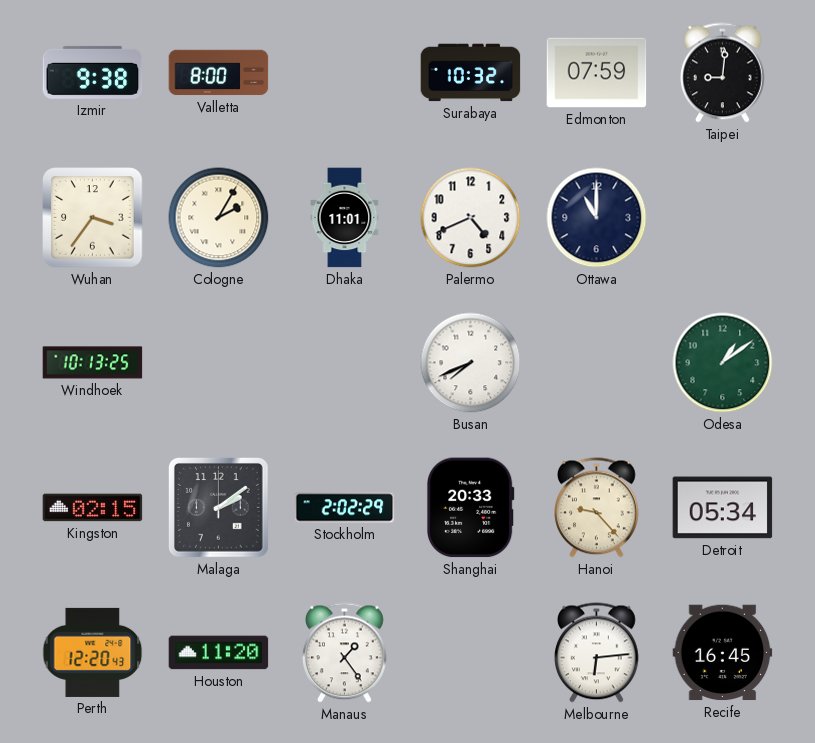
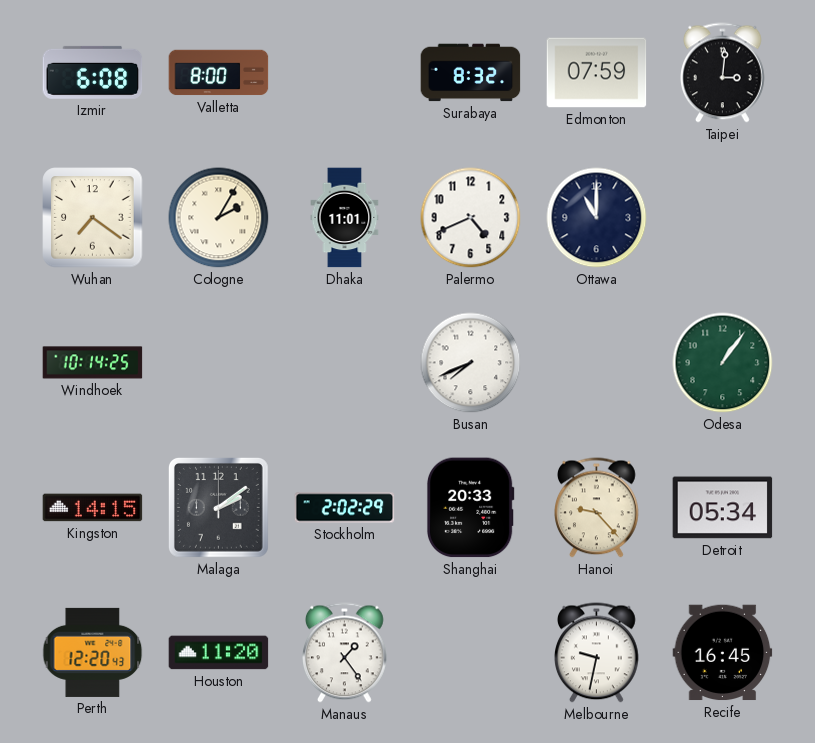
Izmir: 9:38 -> 6:08 (93, 72)
Surabaya: 10:32 -> 8:32 (471, 73)
Taipei: 9:01 -> 3:01 (723, 73)
Wuhan: 3:36 -> 7:21 (93, 218)
Windhoek: 10:13 -> 10:14 (93, 363)
Odesa: 1:09 -> 1:06 (723, 363)
Kingston: 02:15 -> 14:15 (93, 508)
Melbourne: 6:14 -> 9:32 (597, 653)
